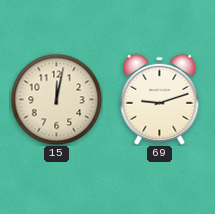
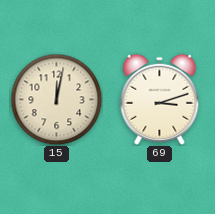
69: 9:12 -> 3:12 (160, 99)
